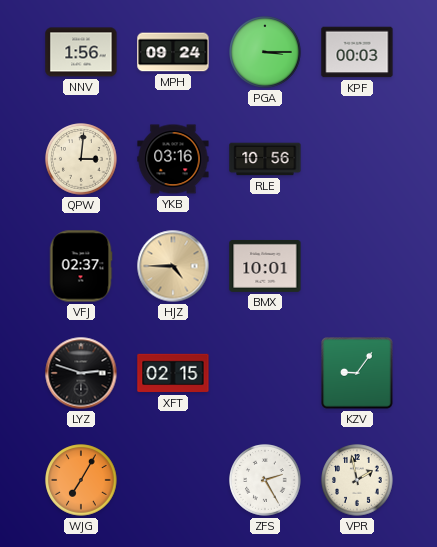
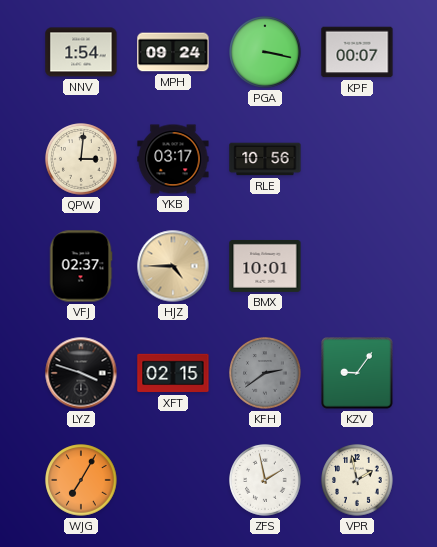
NNV: 1:56 -> 1:54 (81, 52)
PGA: 3:15 -> 3:17 (265, 52)
KPF: 00:03 -> 00:07 (357, 52)
YKB: 03:16 -> 03:17 (173, 159)
LYZ: 2:48 -> 3:48 (81, 373)
KFH: none -> 2:39 (265, 373)
ZFS: 2:25 -> 1:58 (265, 480)
